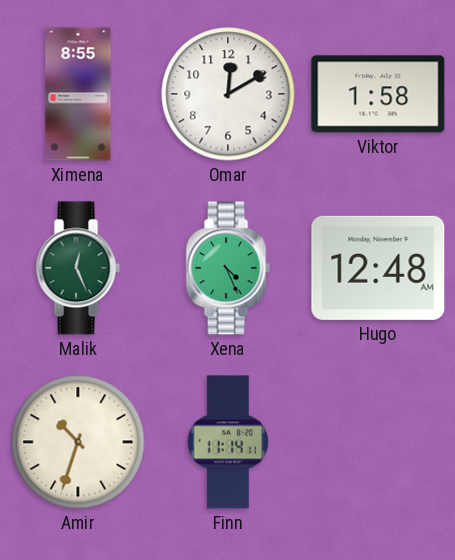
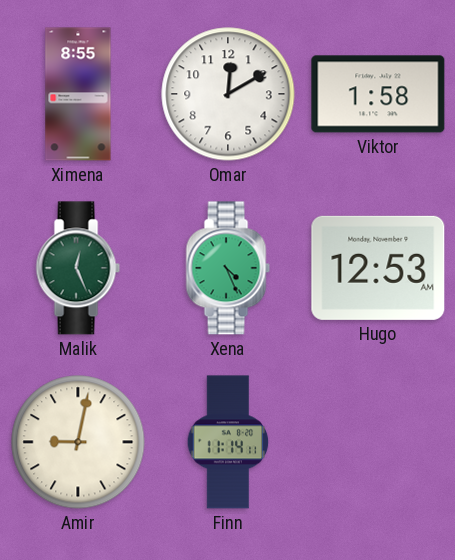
Hugo: 12:48 -> 12:53 (378, 268)
Amir: 10:33 -> 9:02 (78, 442)
